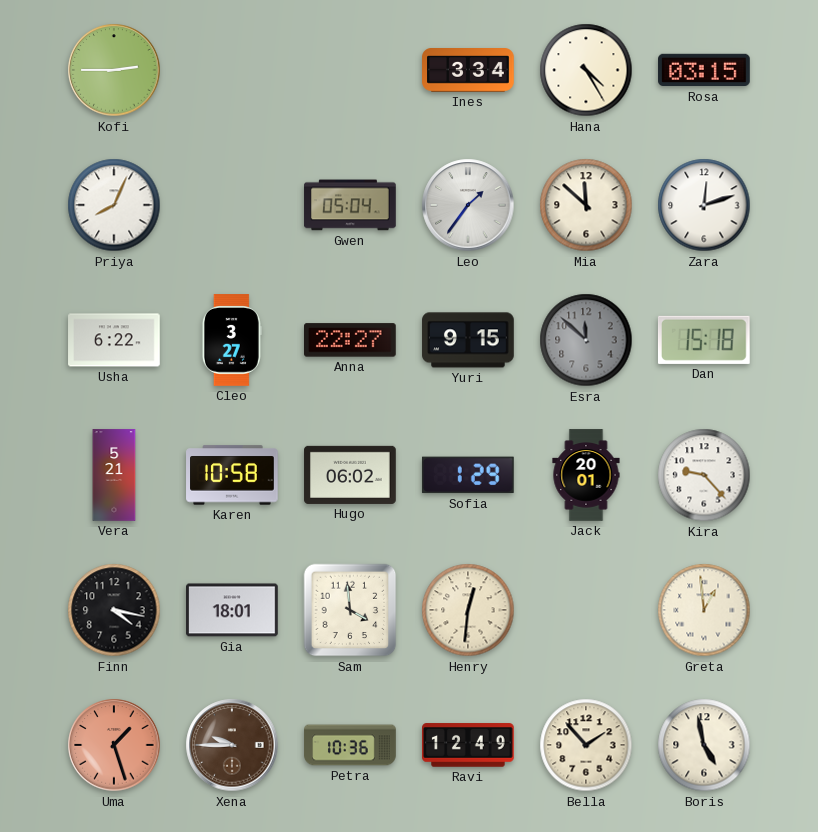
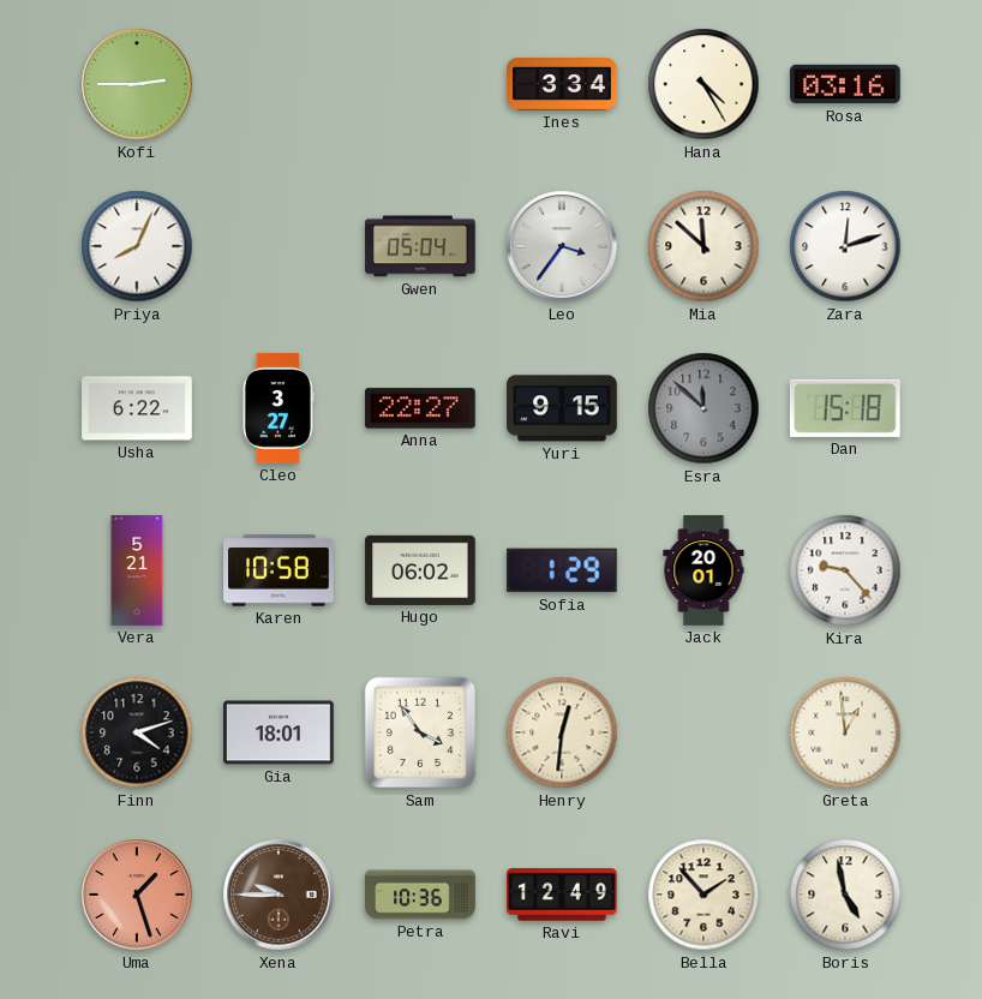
Rosa: 03:15 -> 03:16 (845, 84)
Leo: 1:36 -> 3:36 (562, 246)
Finn: 4:17 -> 4:12 (137, 732)
Sam: 3:59 -> 3:54 (420, 732)
